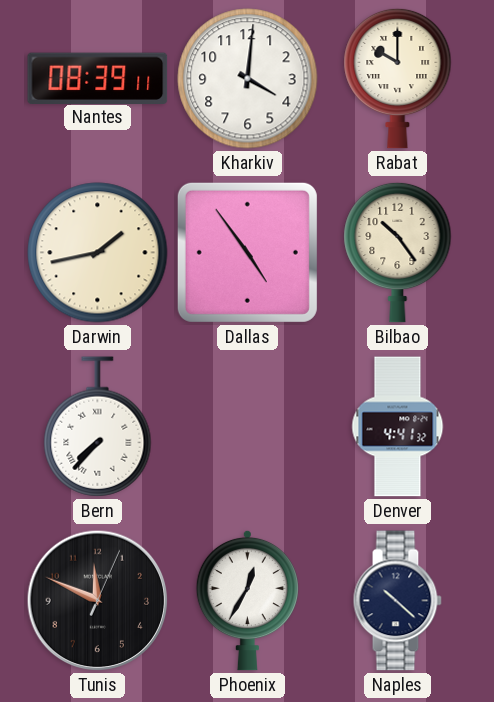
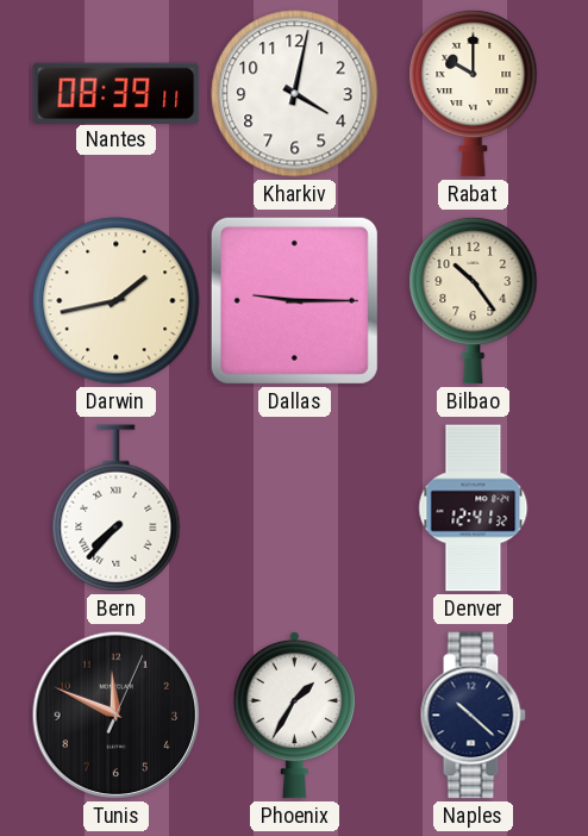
Kharkiv: 4:01 -> 4:02 (295, 94)
Dallas: 4:54 -> 9:15 (294, 300)
Denver: 4:41 -> 12:41 (474, 509)
Phoenix: 12:35 -> 1:35 (294, 715)
